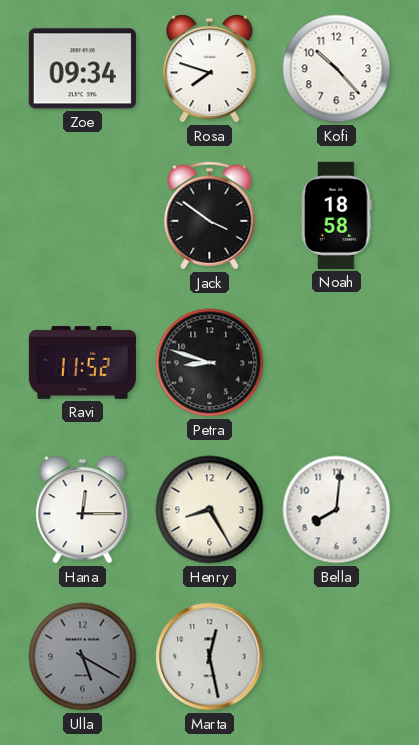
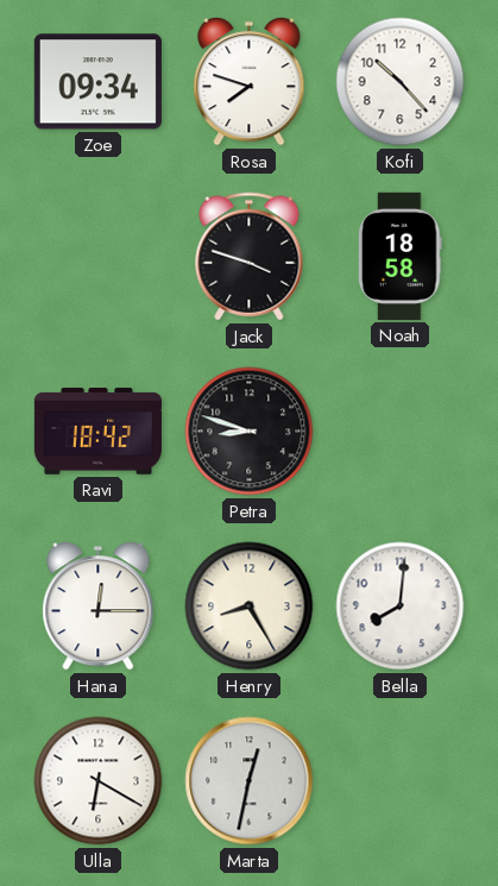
Jack: 3:51 -> 3:48 (250, 257)
Ravi: 11:52 -> 18:42 (97, 432)
Ulla: 5:20 -> 6:20 (99, 781)
Ulla dial: grey -> white (99, 781)
Marta: 12:28 -> 12:32 (250, 781)
